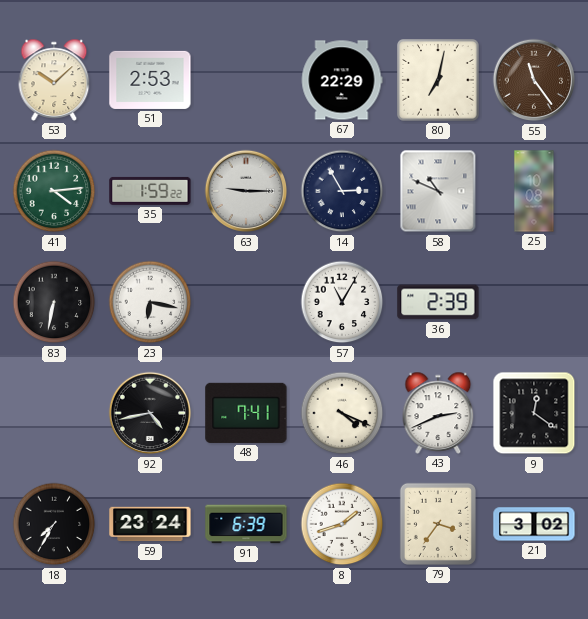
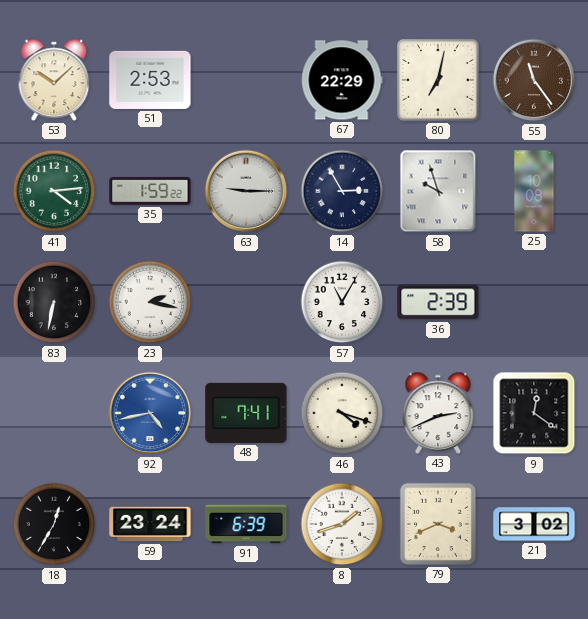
58: 10:49 -> 9:57 (438, 191)
23: 6:17 -> 2:17 (150, 302)
92 dial: black -> blue (150, 413)
46: 4:19 -> 4:18 (342, 413)
18: 7:35 -> 12:35 (54, 524)
79: 3:36 -> 3:41 (438, 524)
